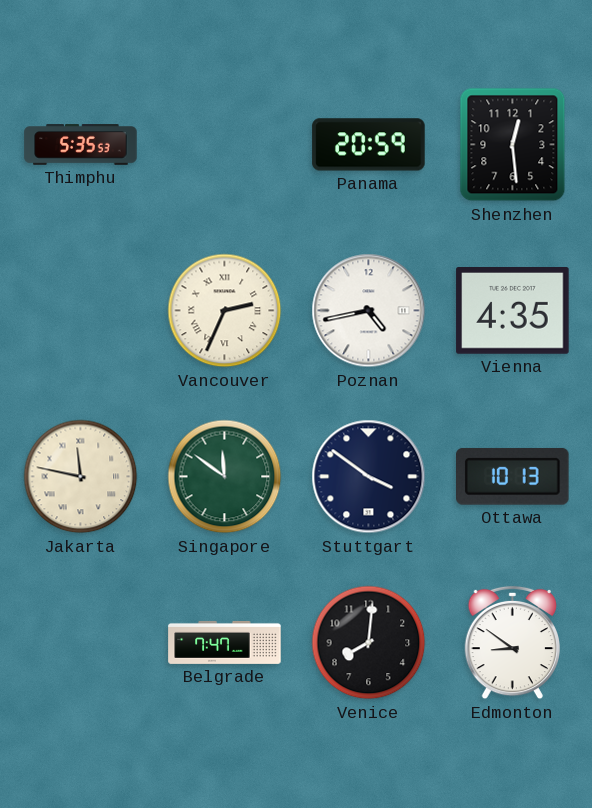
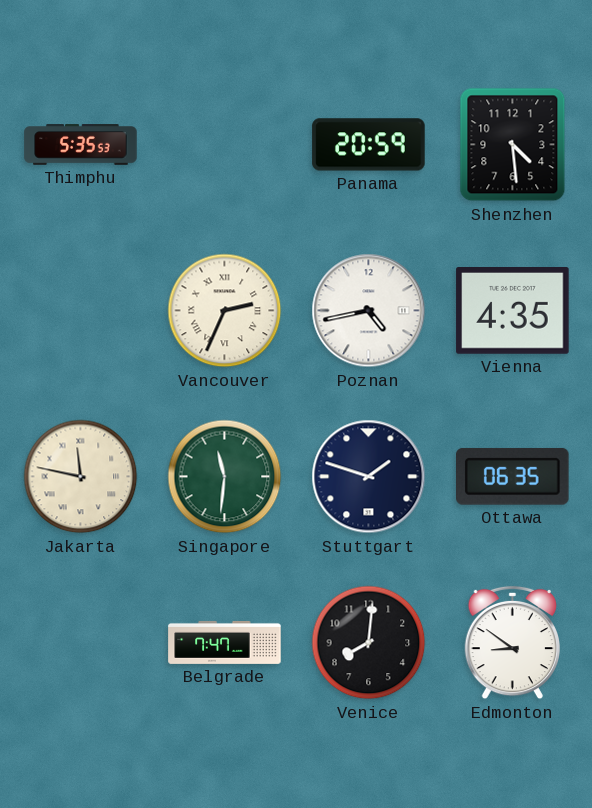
Shenzhen: 12:29 -> 4:29 (513, 145)
Singapore: 11:51 -> 11:31 (225, 477)
Stuttgart: 3:51 -> 1:48 (369, 477)
Ottawa: 10:13 -> 06:35 (513, 476)
